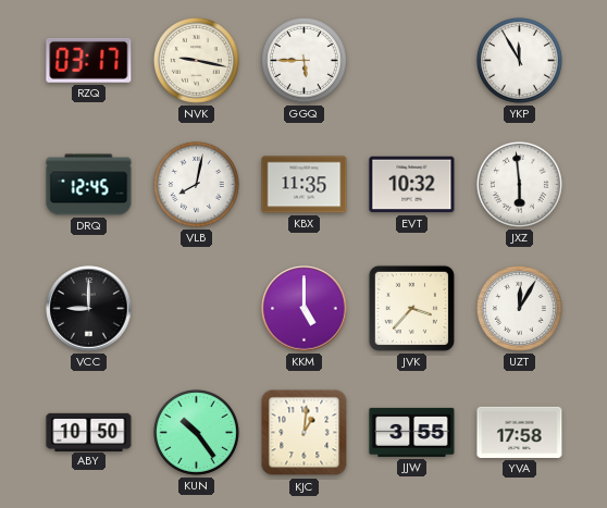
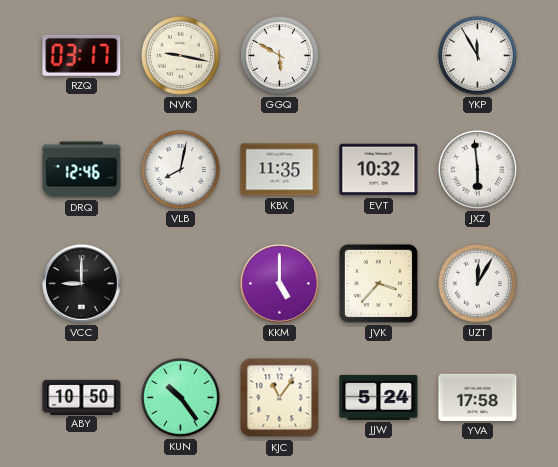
GGQ: 5:45 -> 5:50 (279, 55)
DRQ: 12:45 -> 12:46 (82, 170)
KJC: 1:01 -> 11:06 (280, 398)
JJW: 3:55 -> 5:24 (379, 397)
